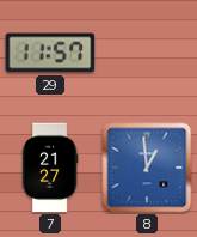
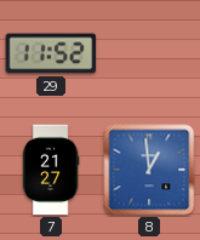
29: 11:57 -> 11:52 (51, 53)
